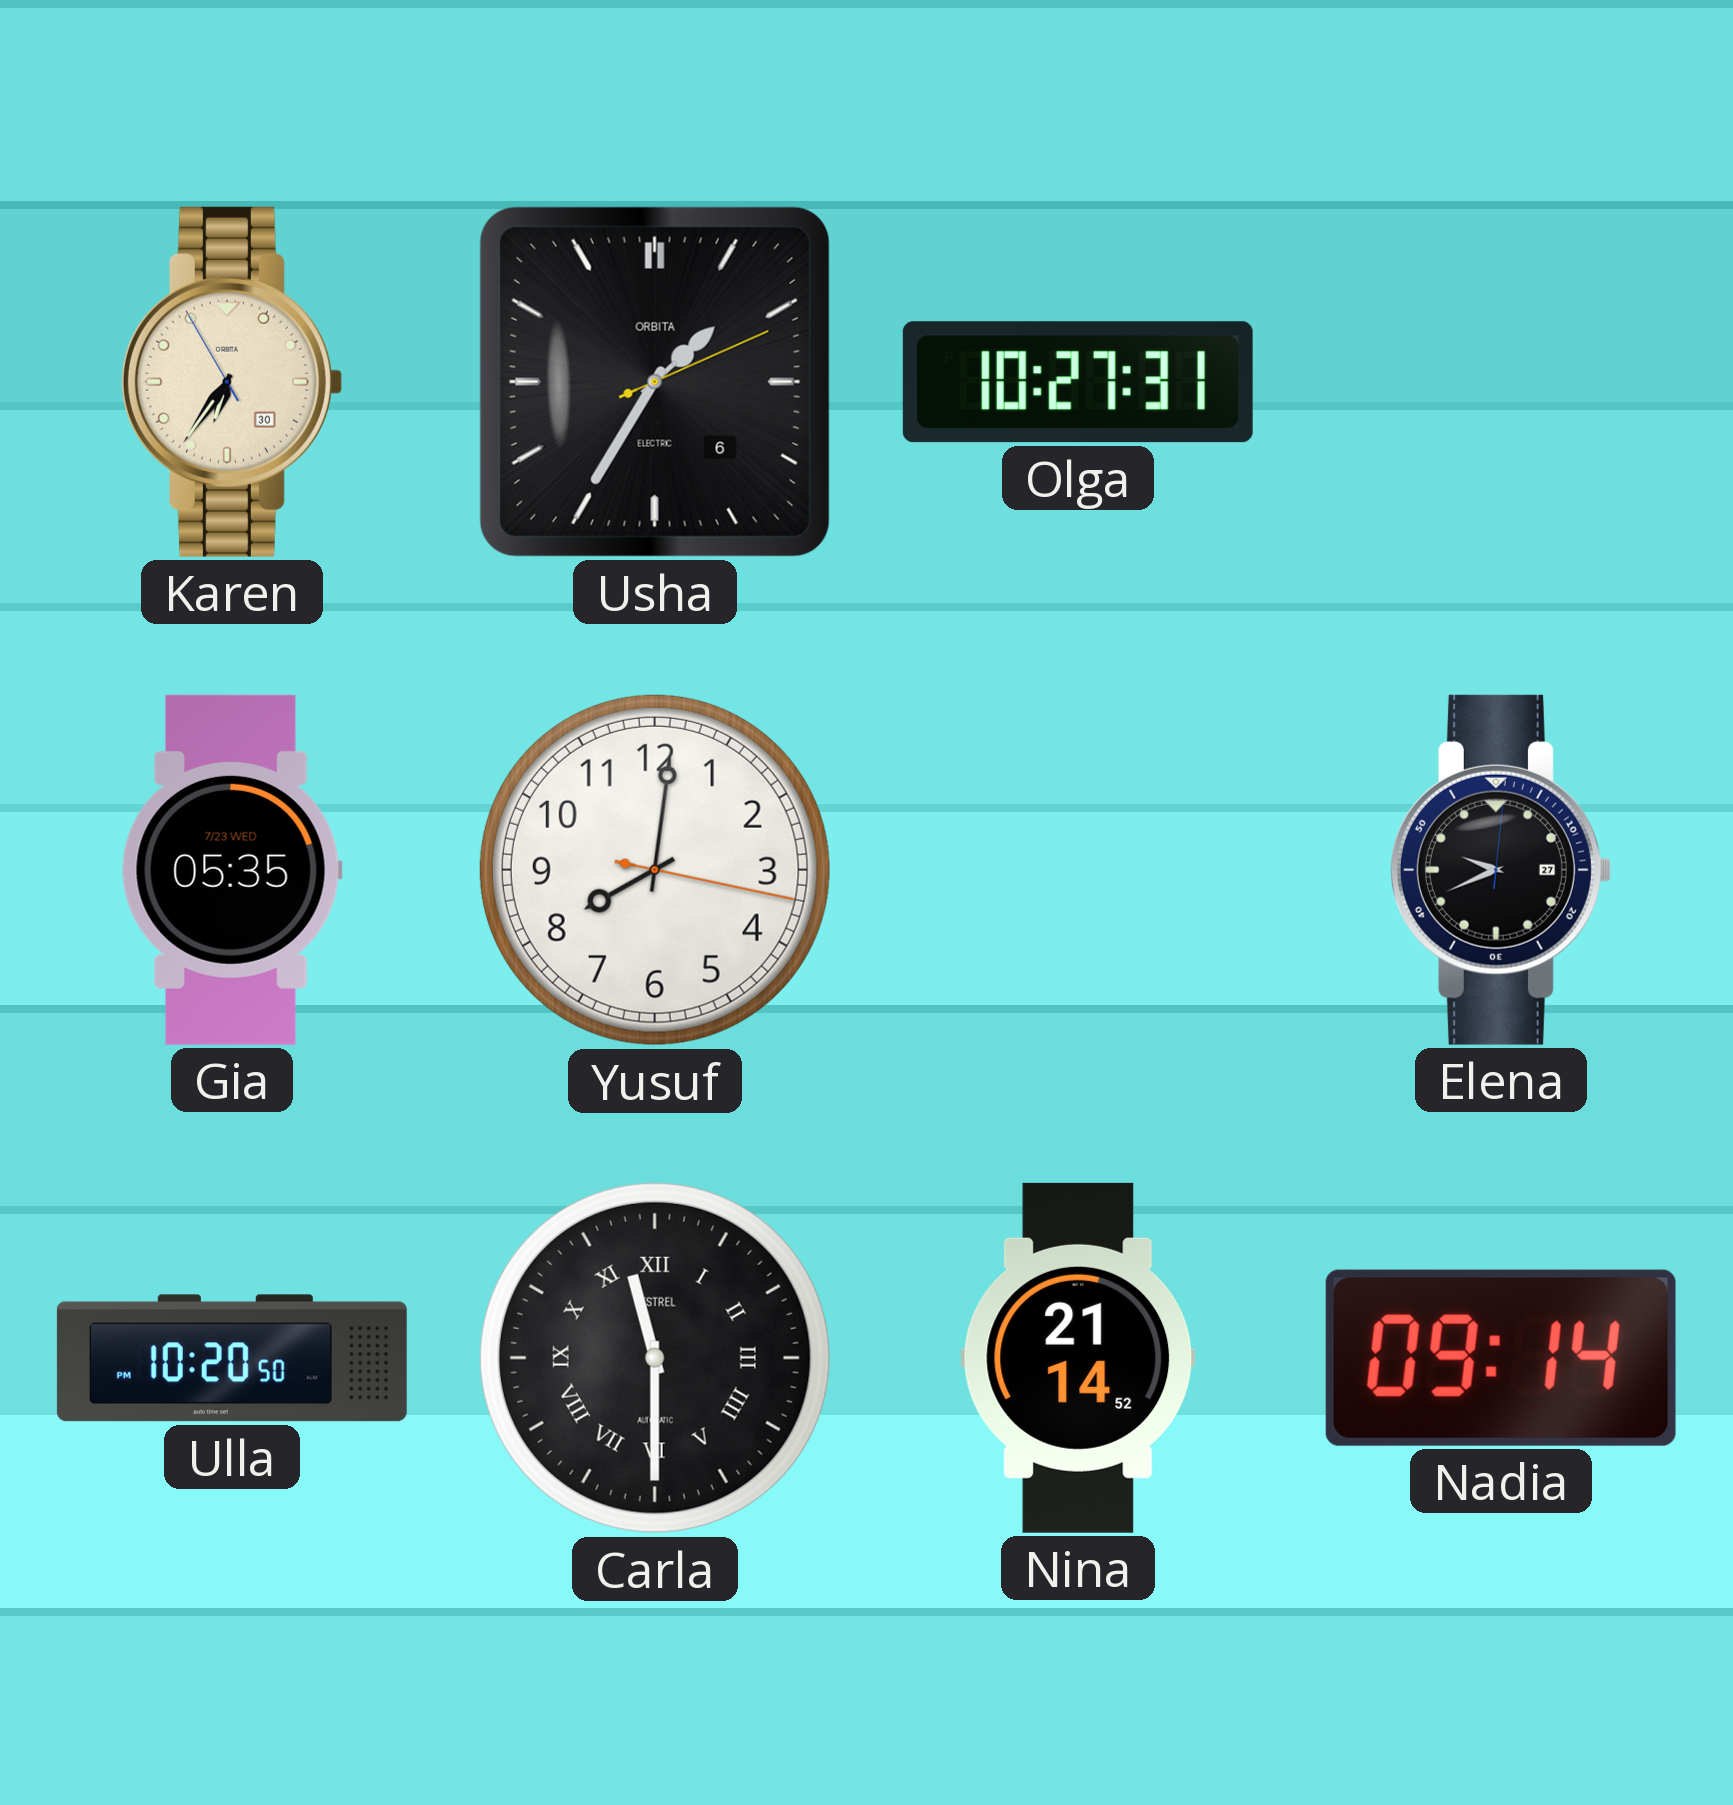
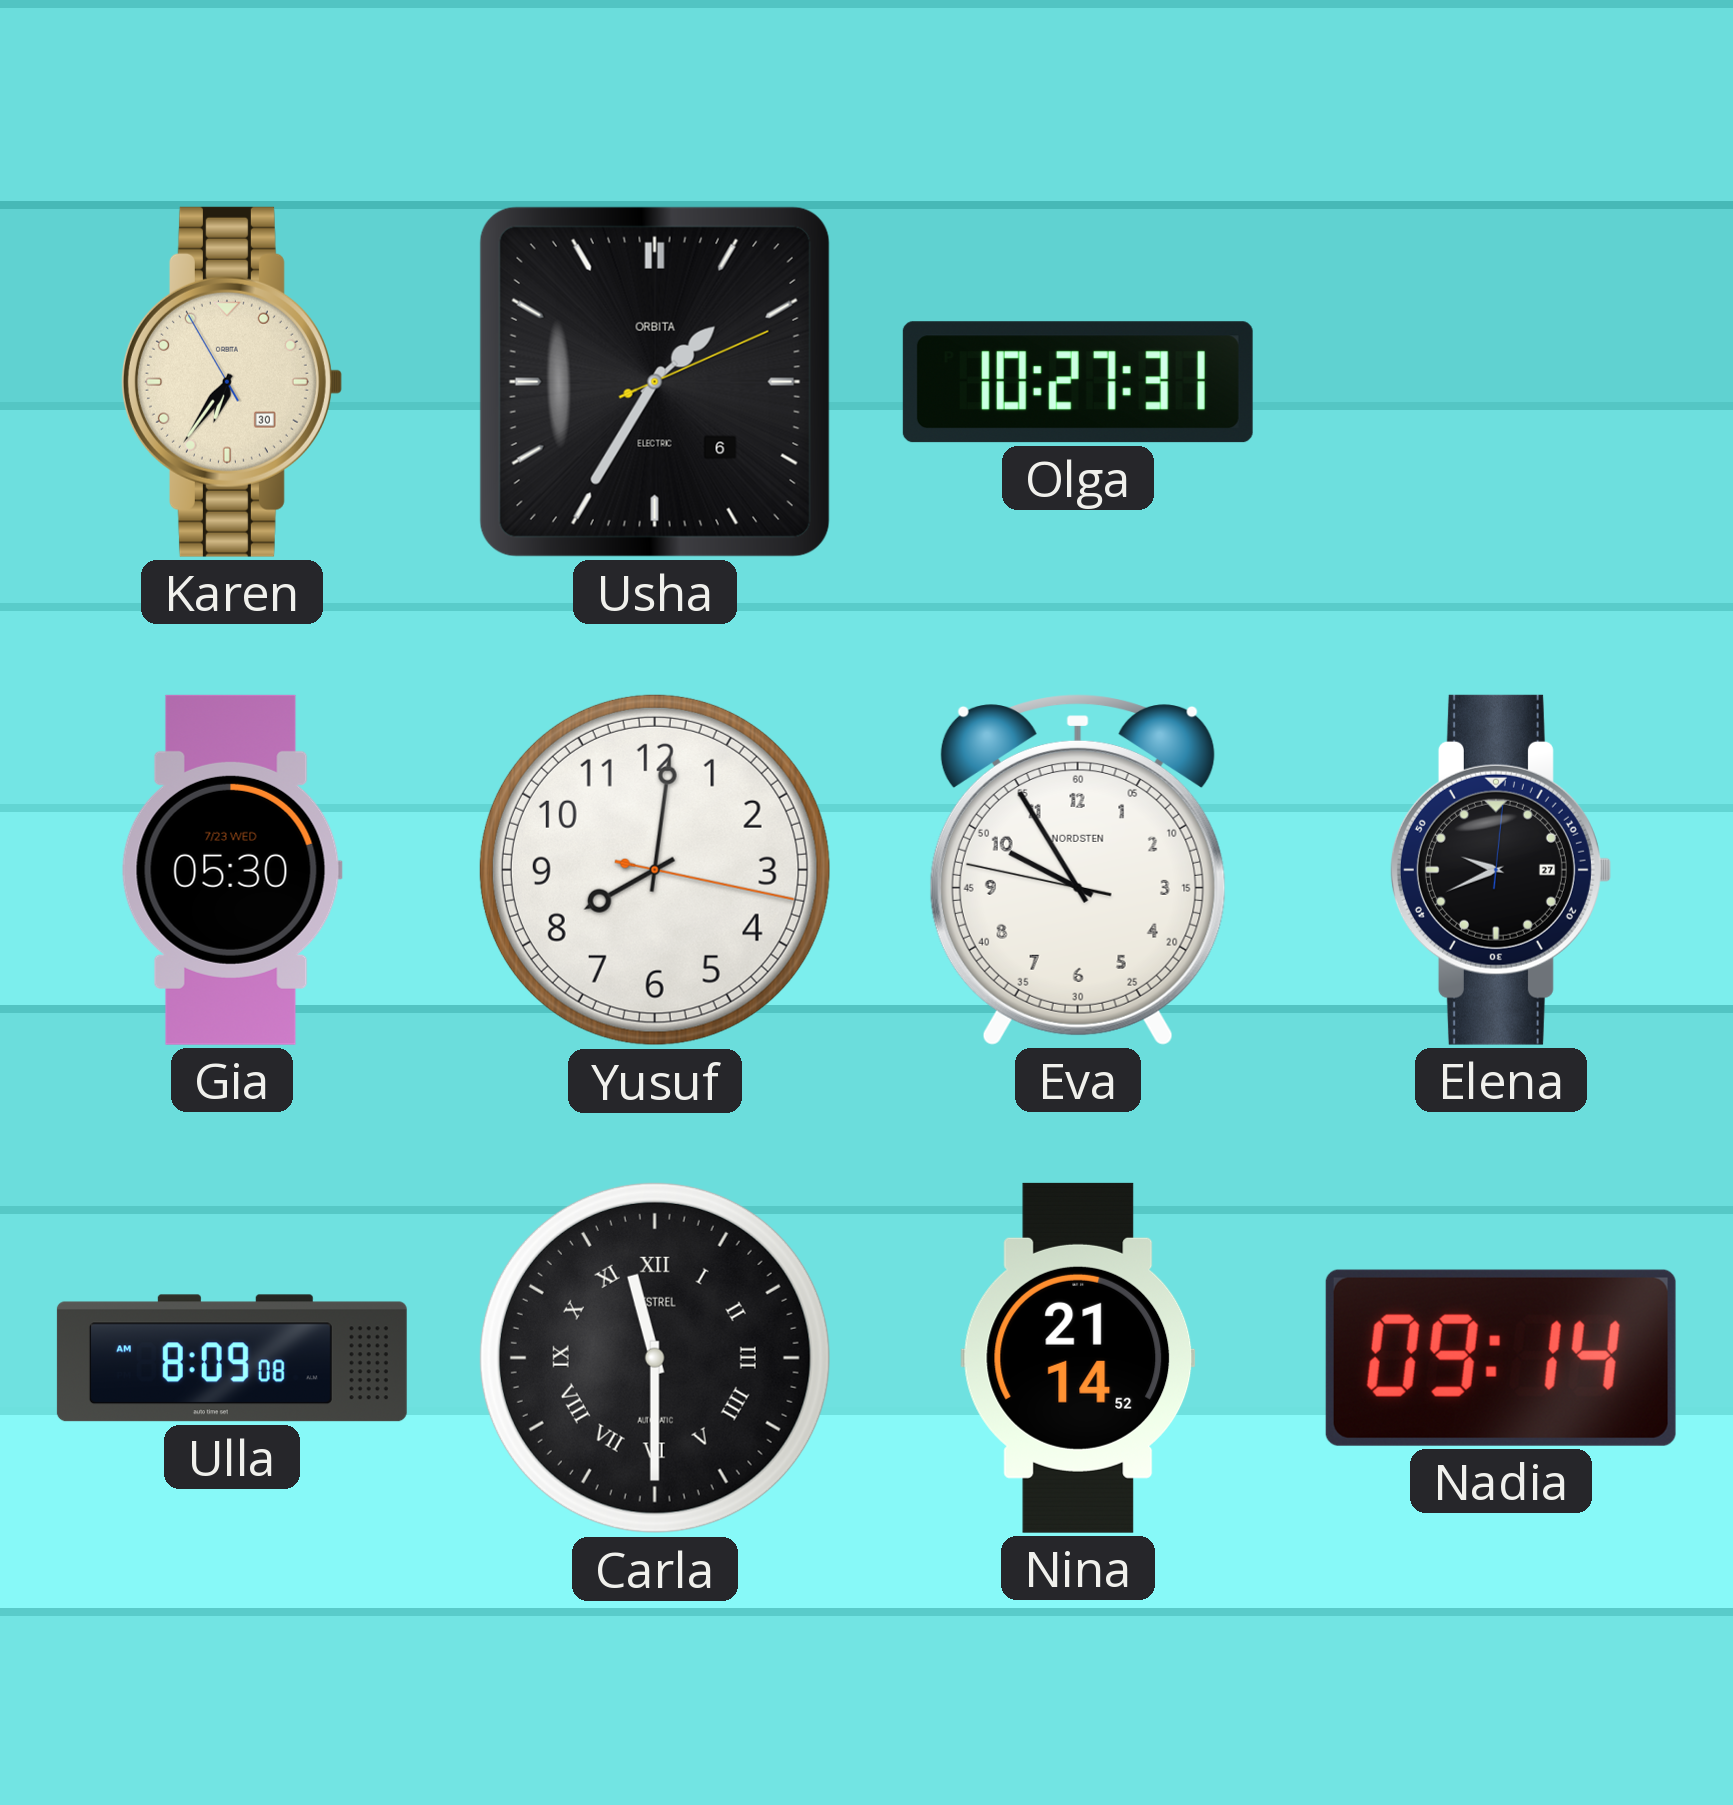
Gia: 05:35 -> 05:30 (232, 870)
Eva: none -> 9:54 (1078, 870)
Ulla: 10:20 -> 8:09 (232, 1358)
